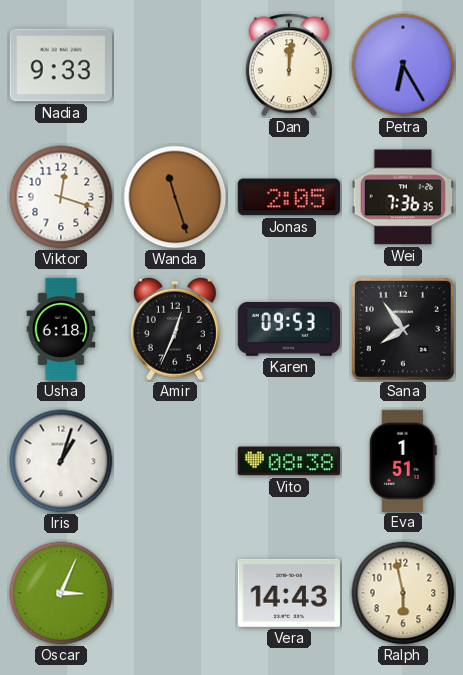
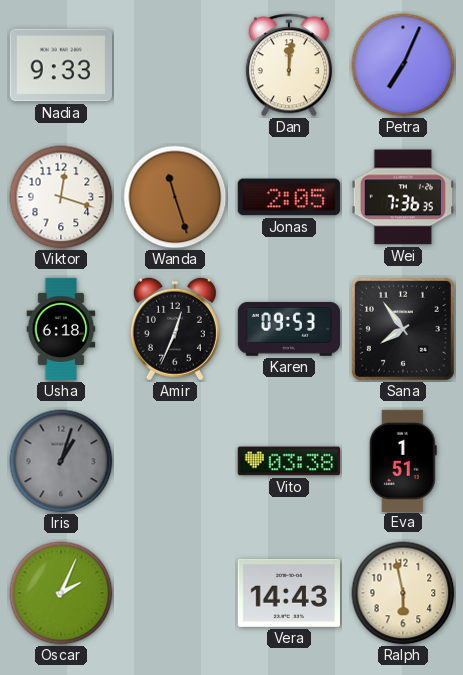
Petra: 6:25 -> 7:04 (403, 65)
Iris dial: white -> grey (61, 461)
Vito: 08:38 -> 03:38 (288, 461)
Oscar: 3:04 -> 2:04 (61, 593)
